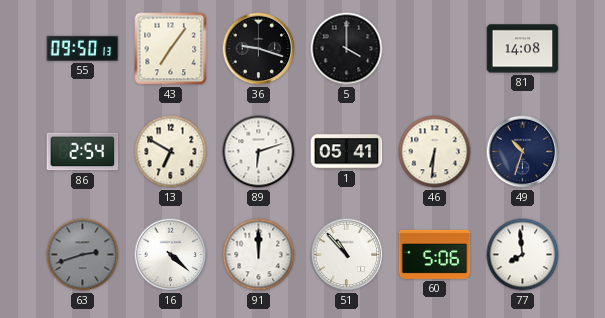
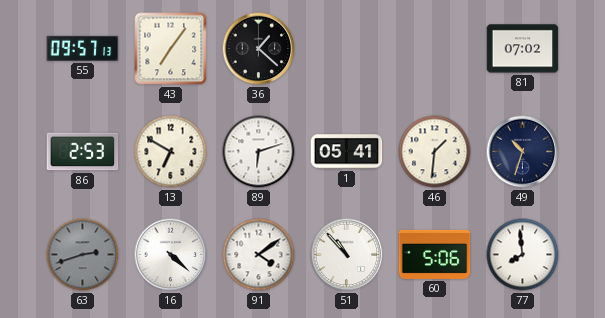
55: 09:50 -> 09:57 (83, 48)
36: 9:18 -> 1:22 (259, 49)
5: 4:00 -> none (347, 49)
81: 14:08 -> 07:02 (523, 49)
86: 2:54 -> 2:53 (83, 152)
46: 6:31 -> 1:31 (435, 152)
91: 12:00 -> 4:09 (259, 255)
